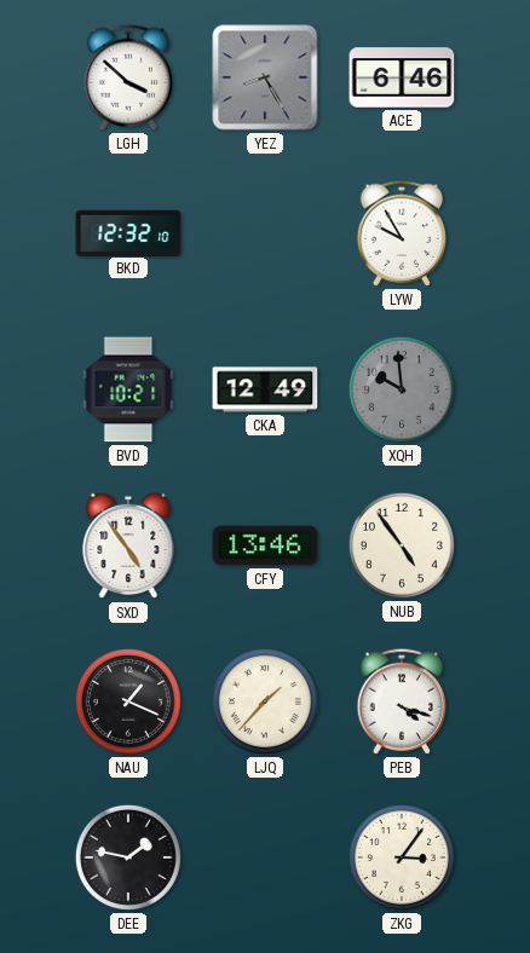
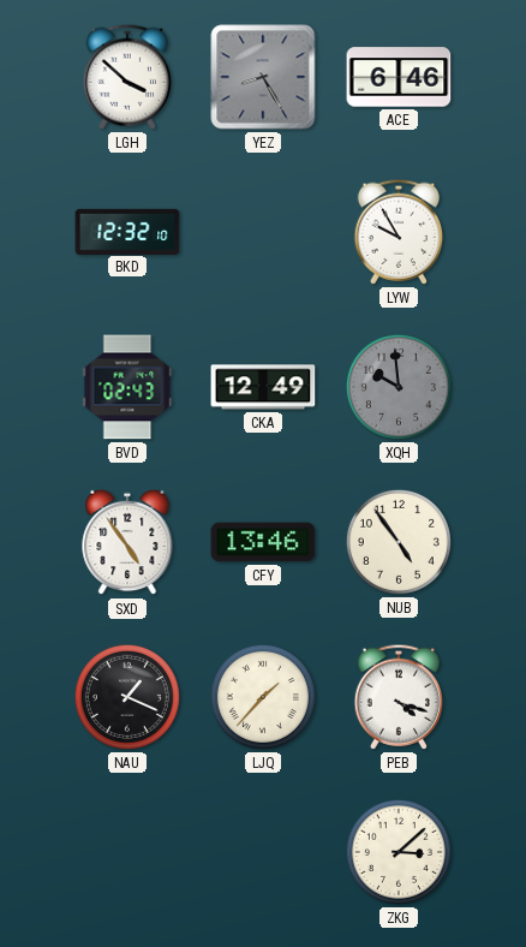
BVD: 10:21 -> 02:43 (127, 387)
DEE: 1:47 -> none (128, 857)
ZKG: 3:06 -> 3:08 (399, 852)
